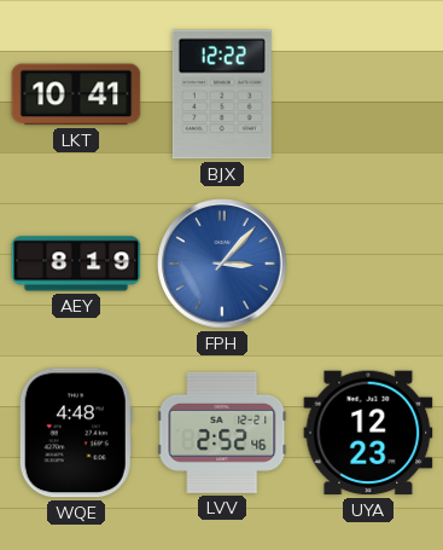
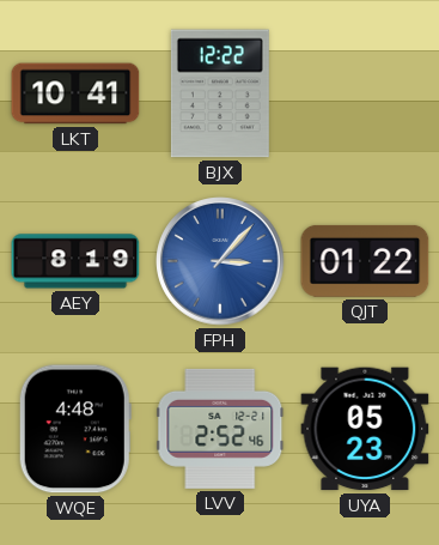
QJT: none -> 01:22 (365, 261)
UYA: 12:23 -> 05:23 (365, 429)
